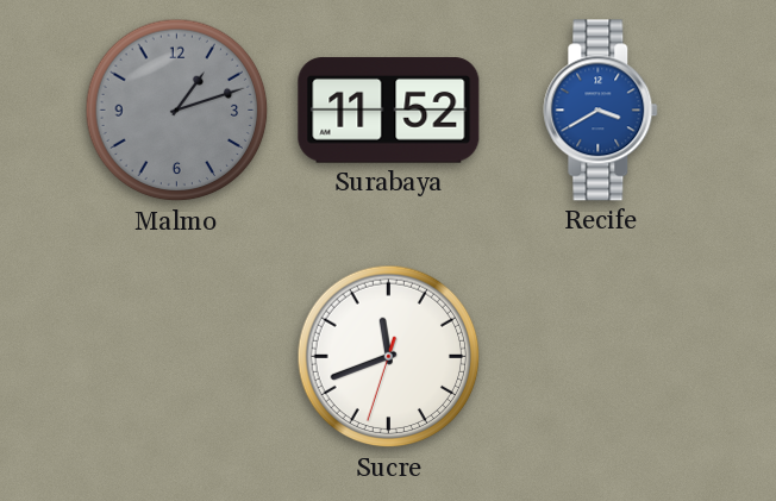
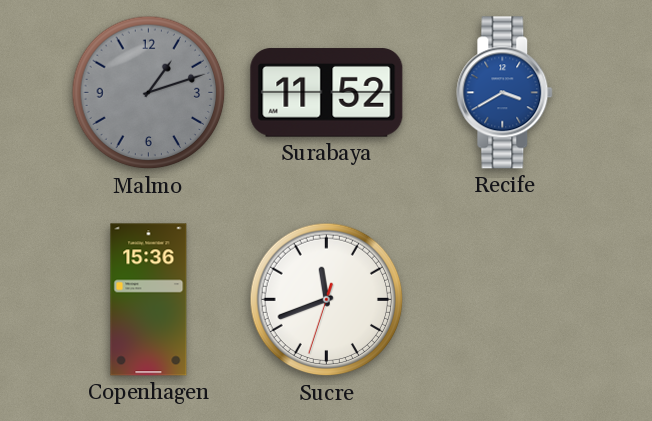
Copenhagen: none -> 15:36 (149, 300)
